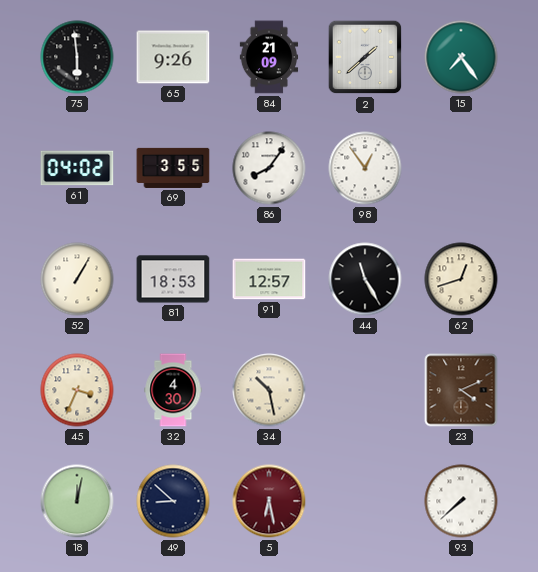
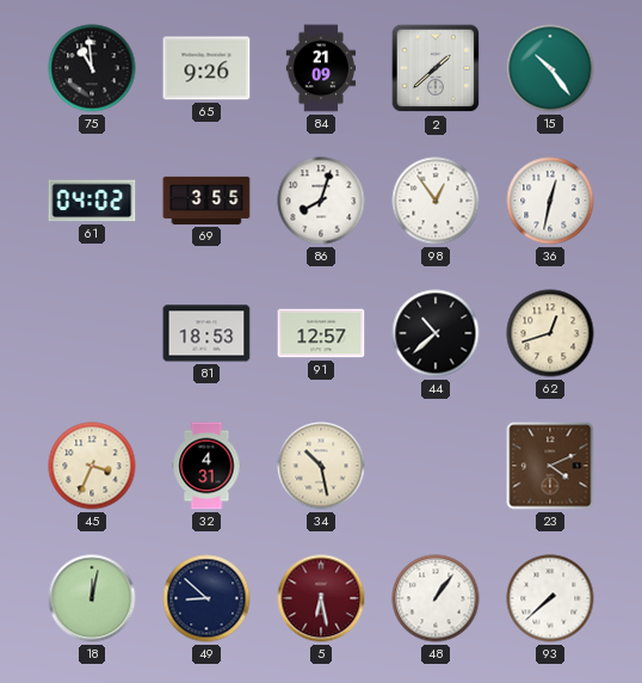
75: 5:59 -> 10:59 (92, 68)
15: 7:24 -> 10:24 (550, 68)
86: 8:06 -> 8:03 (321, 201)
36: none -> 12:32 (550, 201)
52: 1:05 -> none (77, 279)
44: 11:25 -> 10:38 (436, 333)
32: 4:30 -> 4:31 (206, 466)
48: none -> 1:06 (436, 598)
